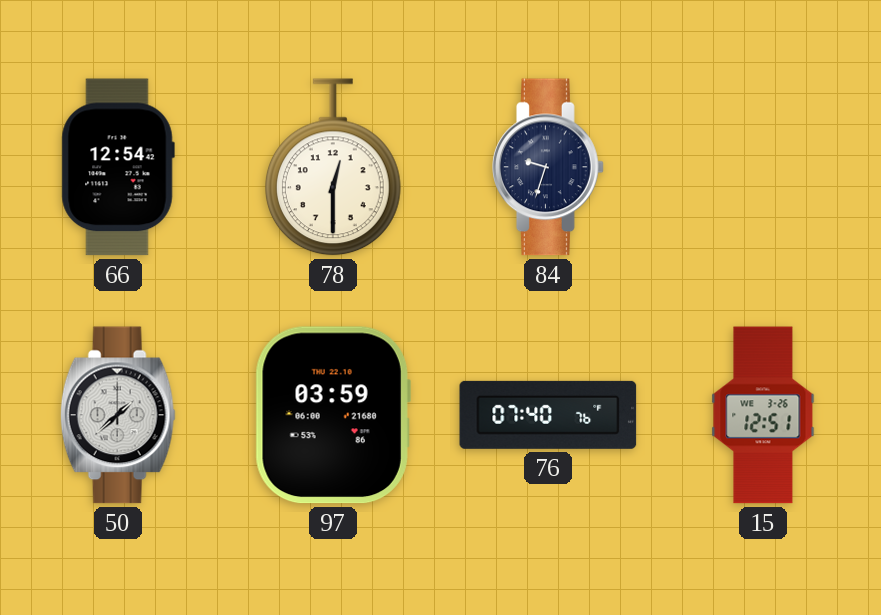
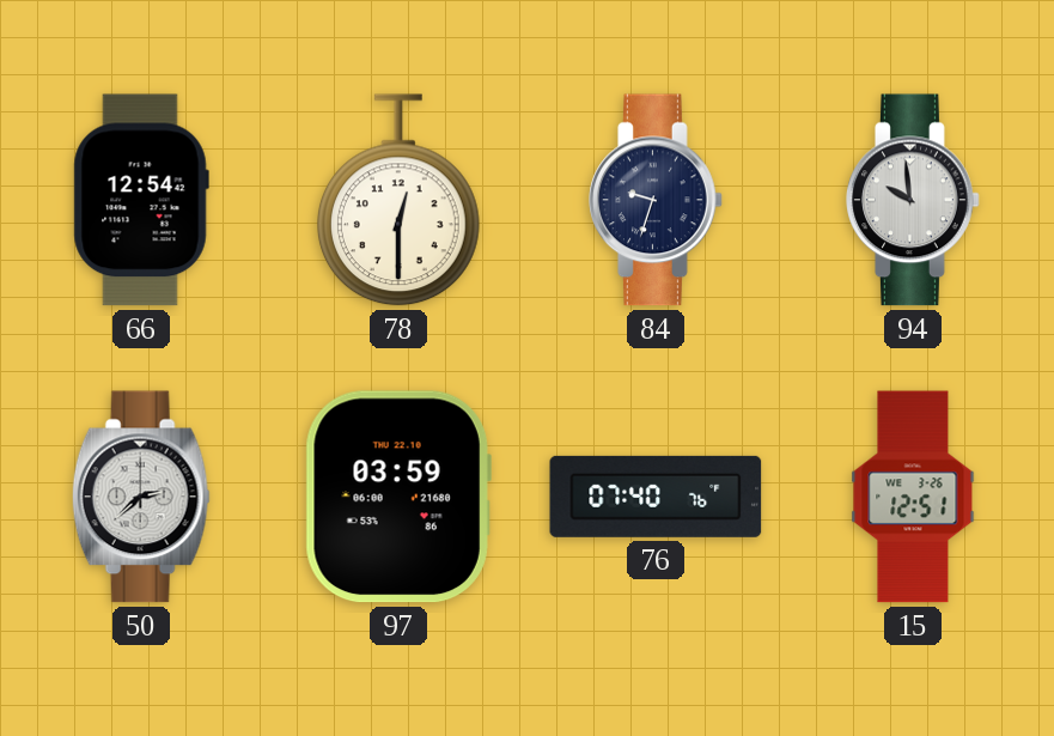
94: none -> 9:59 (913, 200)
50: 1:38 -> 2:38 (141, 497)
